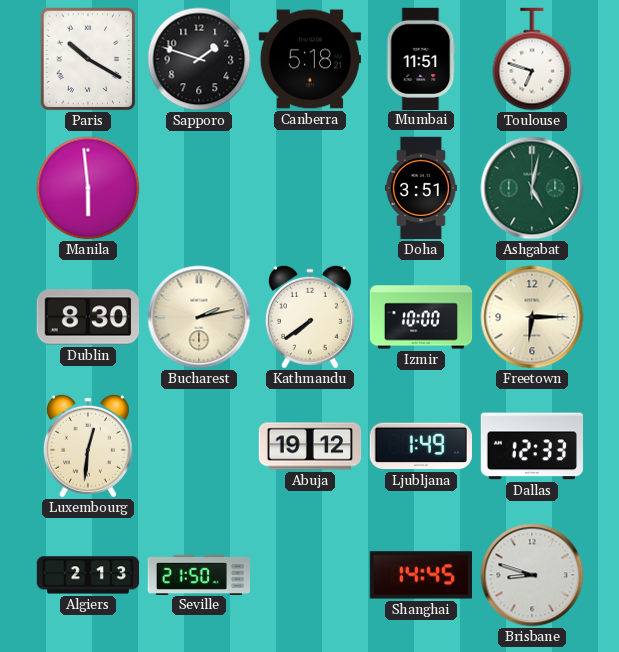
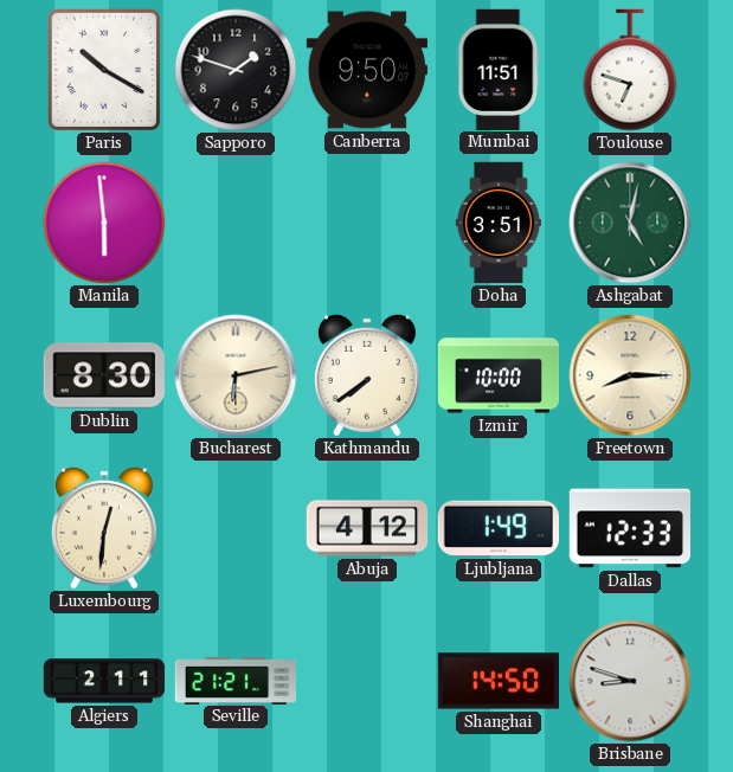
Canberra: 5:18 -> 9:50 (366, 70)
Bucharest: 2:13 -> 6:13 (236, 375)
Freetown: 6:15 -> 8:15 (630, 375)
Abuja: 19:12 -> 4:12 (367, 528)
Algiers: 2:13 -> 2:11 (104, 681)
Seville: 21:50 -> 21:21 (236, 680)
Shanghai: 14:45 -> 14:50 (497, 681)
